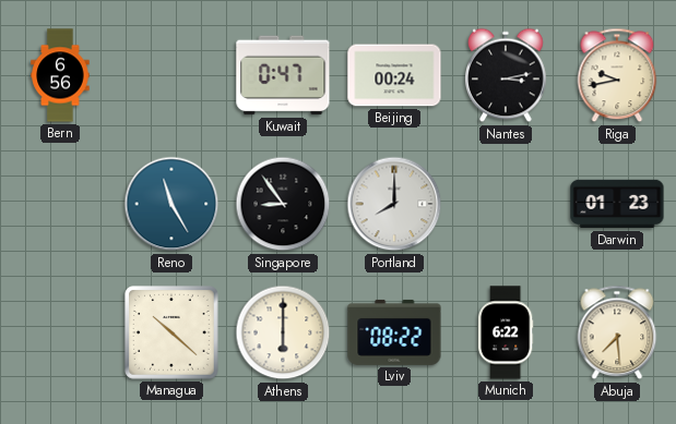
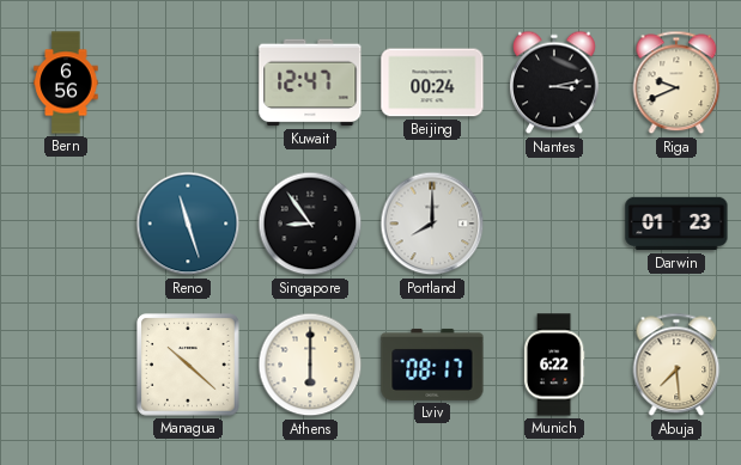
Kuwait: 0:47 -> 12:47 (310, 82)
Riga: 9:43 -> 9:41 (676, 82)
Reno: 11:25 -> 11:27 (188, 224)
Lviv: 08:22 -> 08:17 (432, 365)
